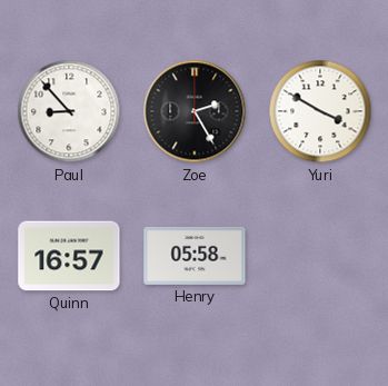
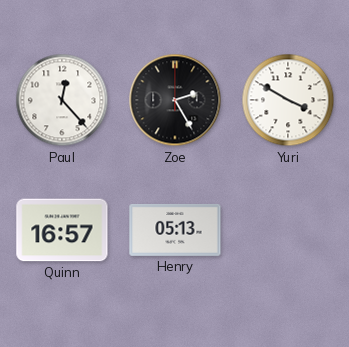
Paul: 8:53 -> 12:23 (62, 100)
Henry: 05:58 -> 05:13 (175, 230)
